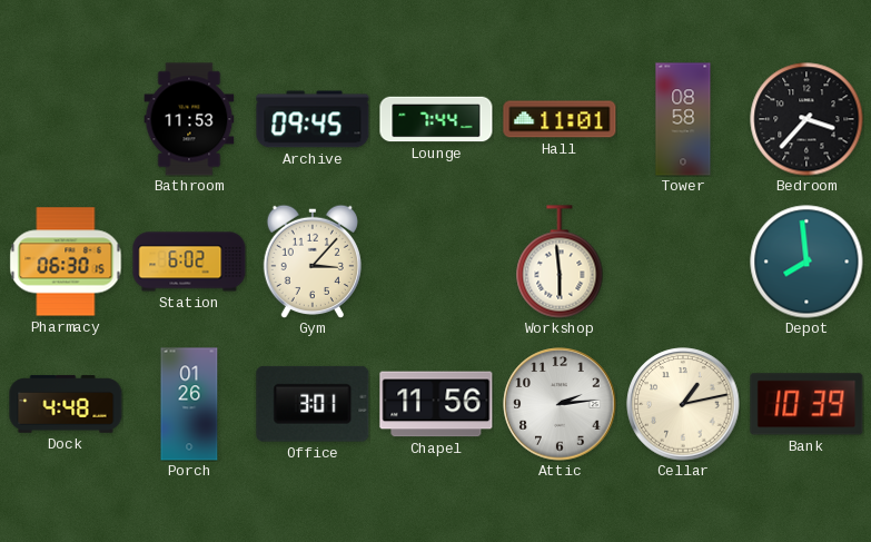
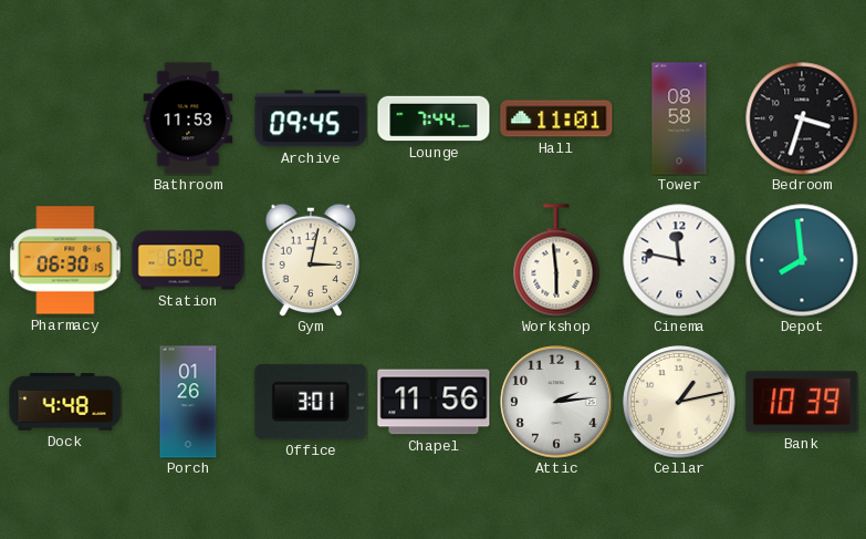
Bedroom: 3:37 -> 3:33 (802, 118)
Gym: 3:07 -> 3:02 (311, 259)
Cinema: none -> 11:47 (679, 260)
